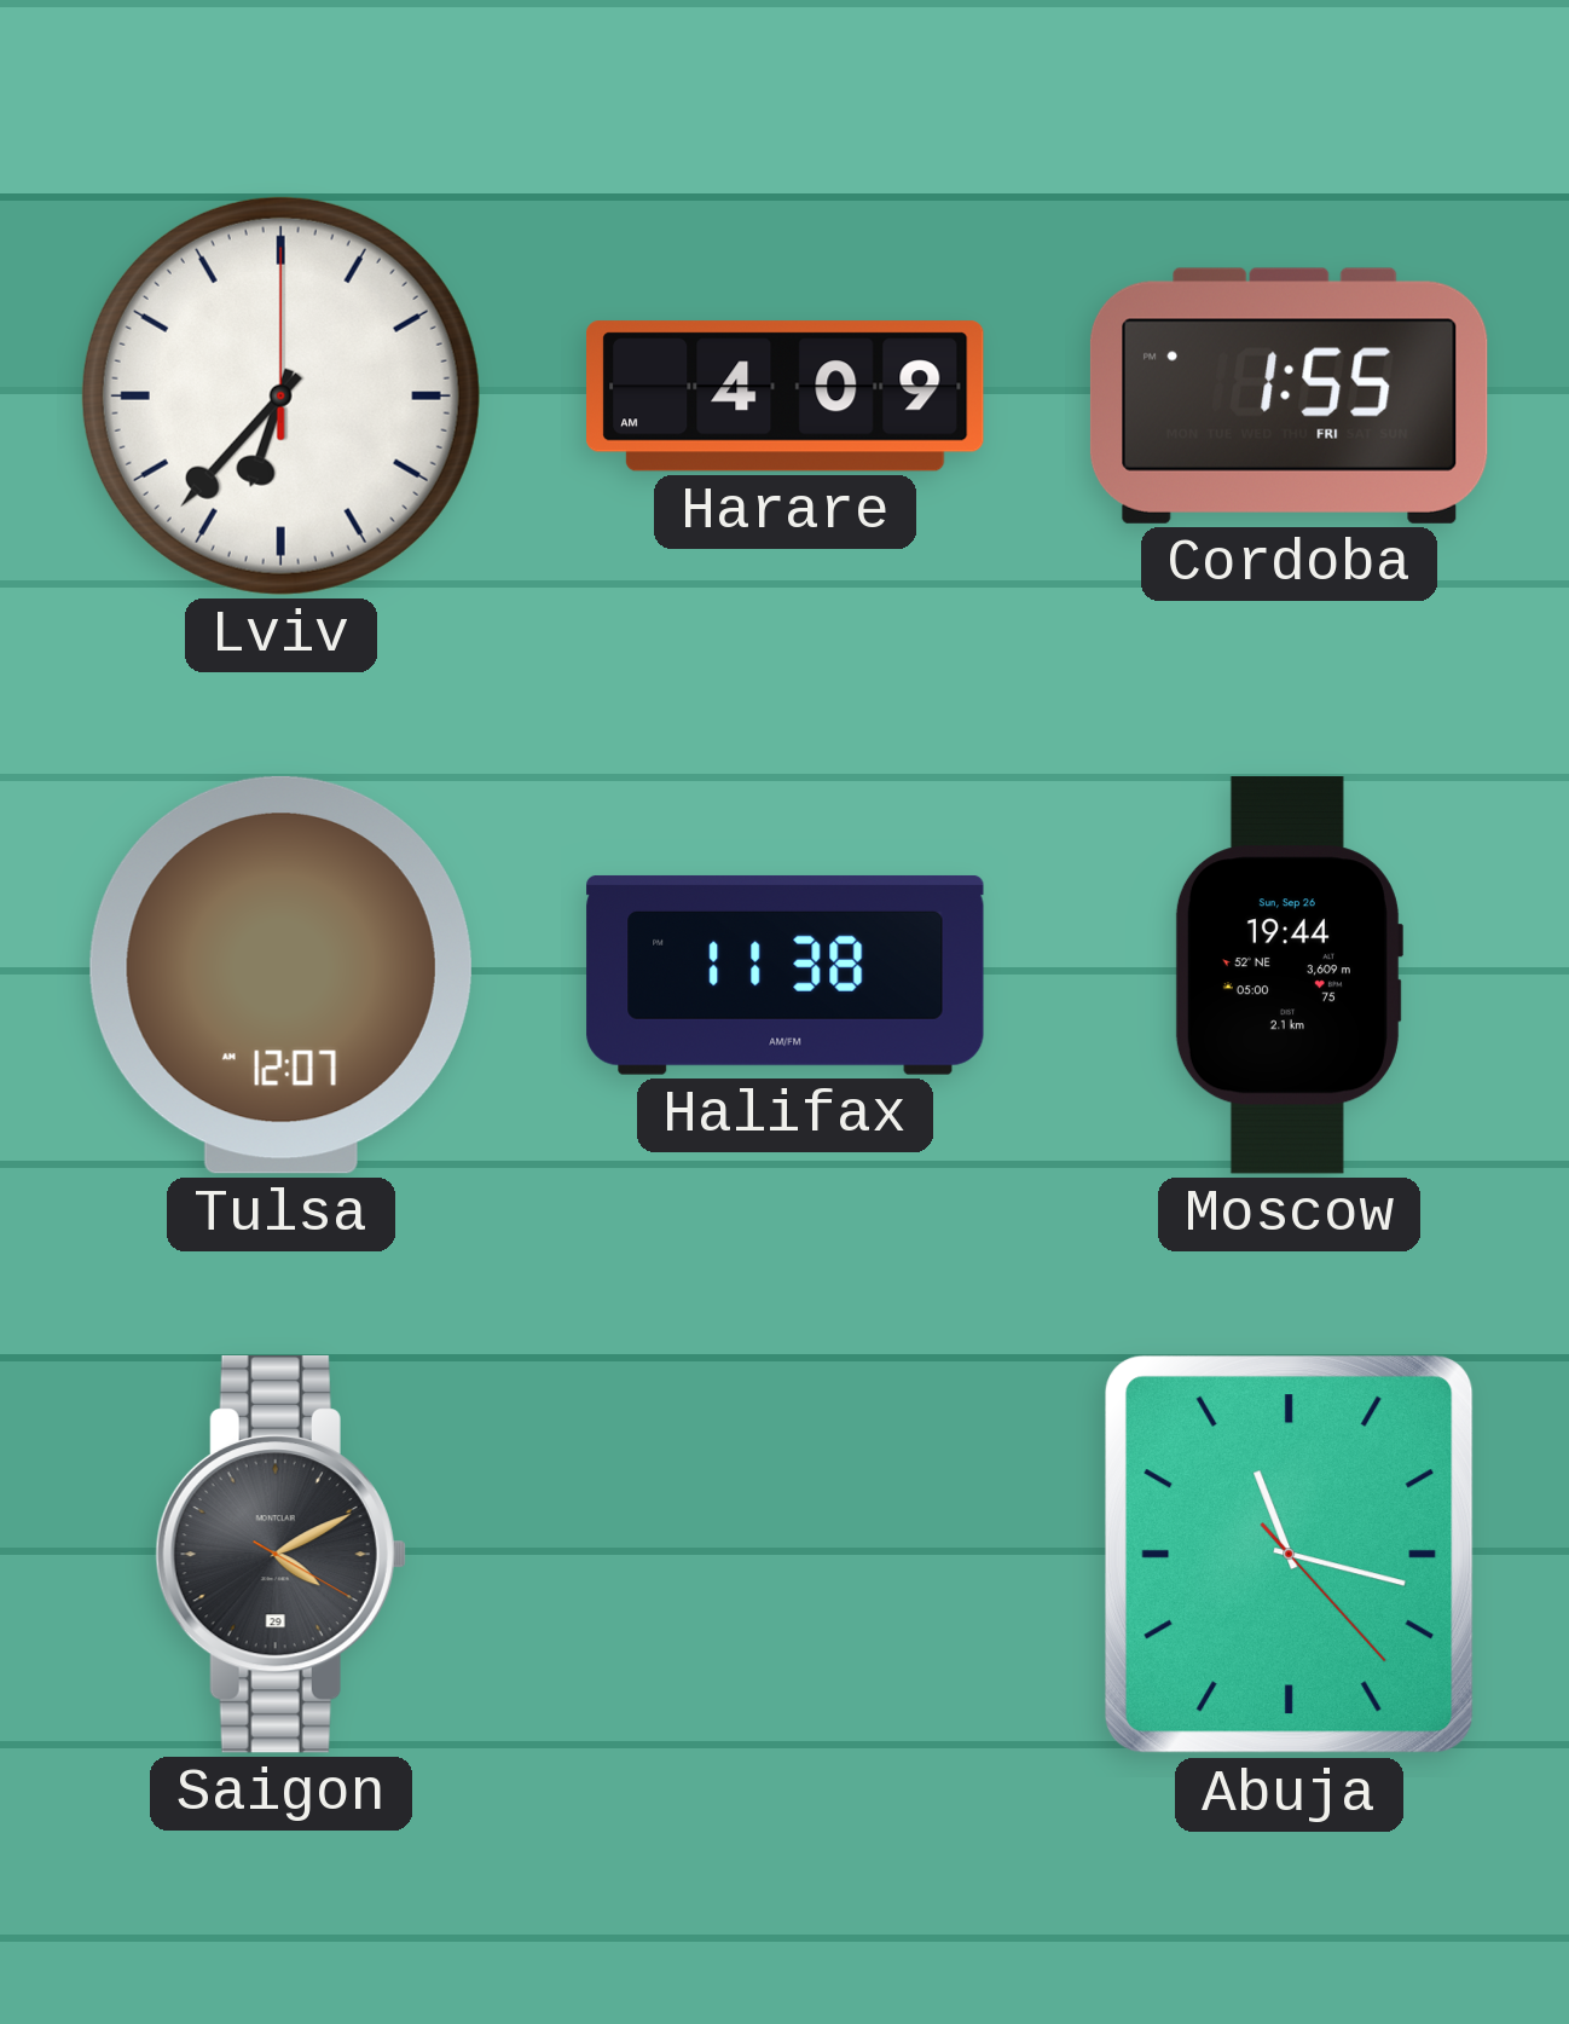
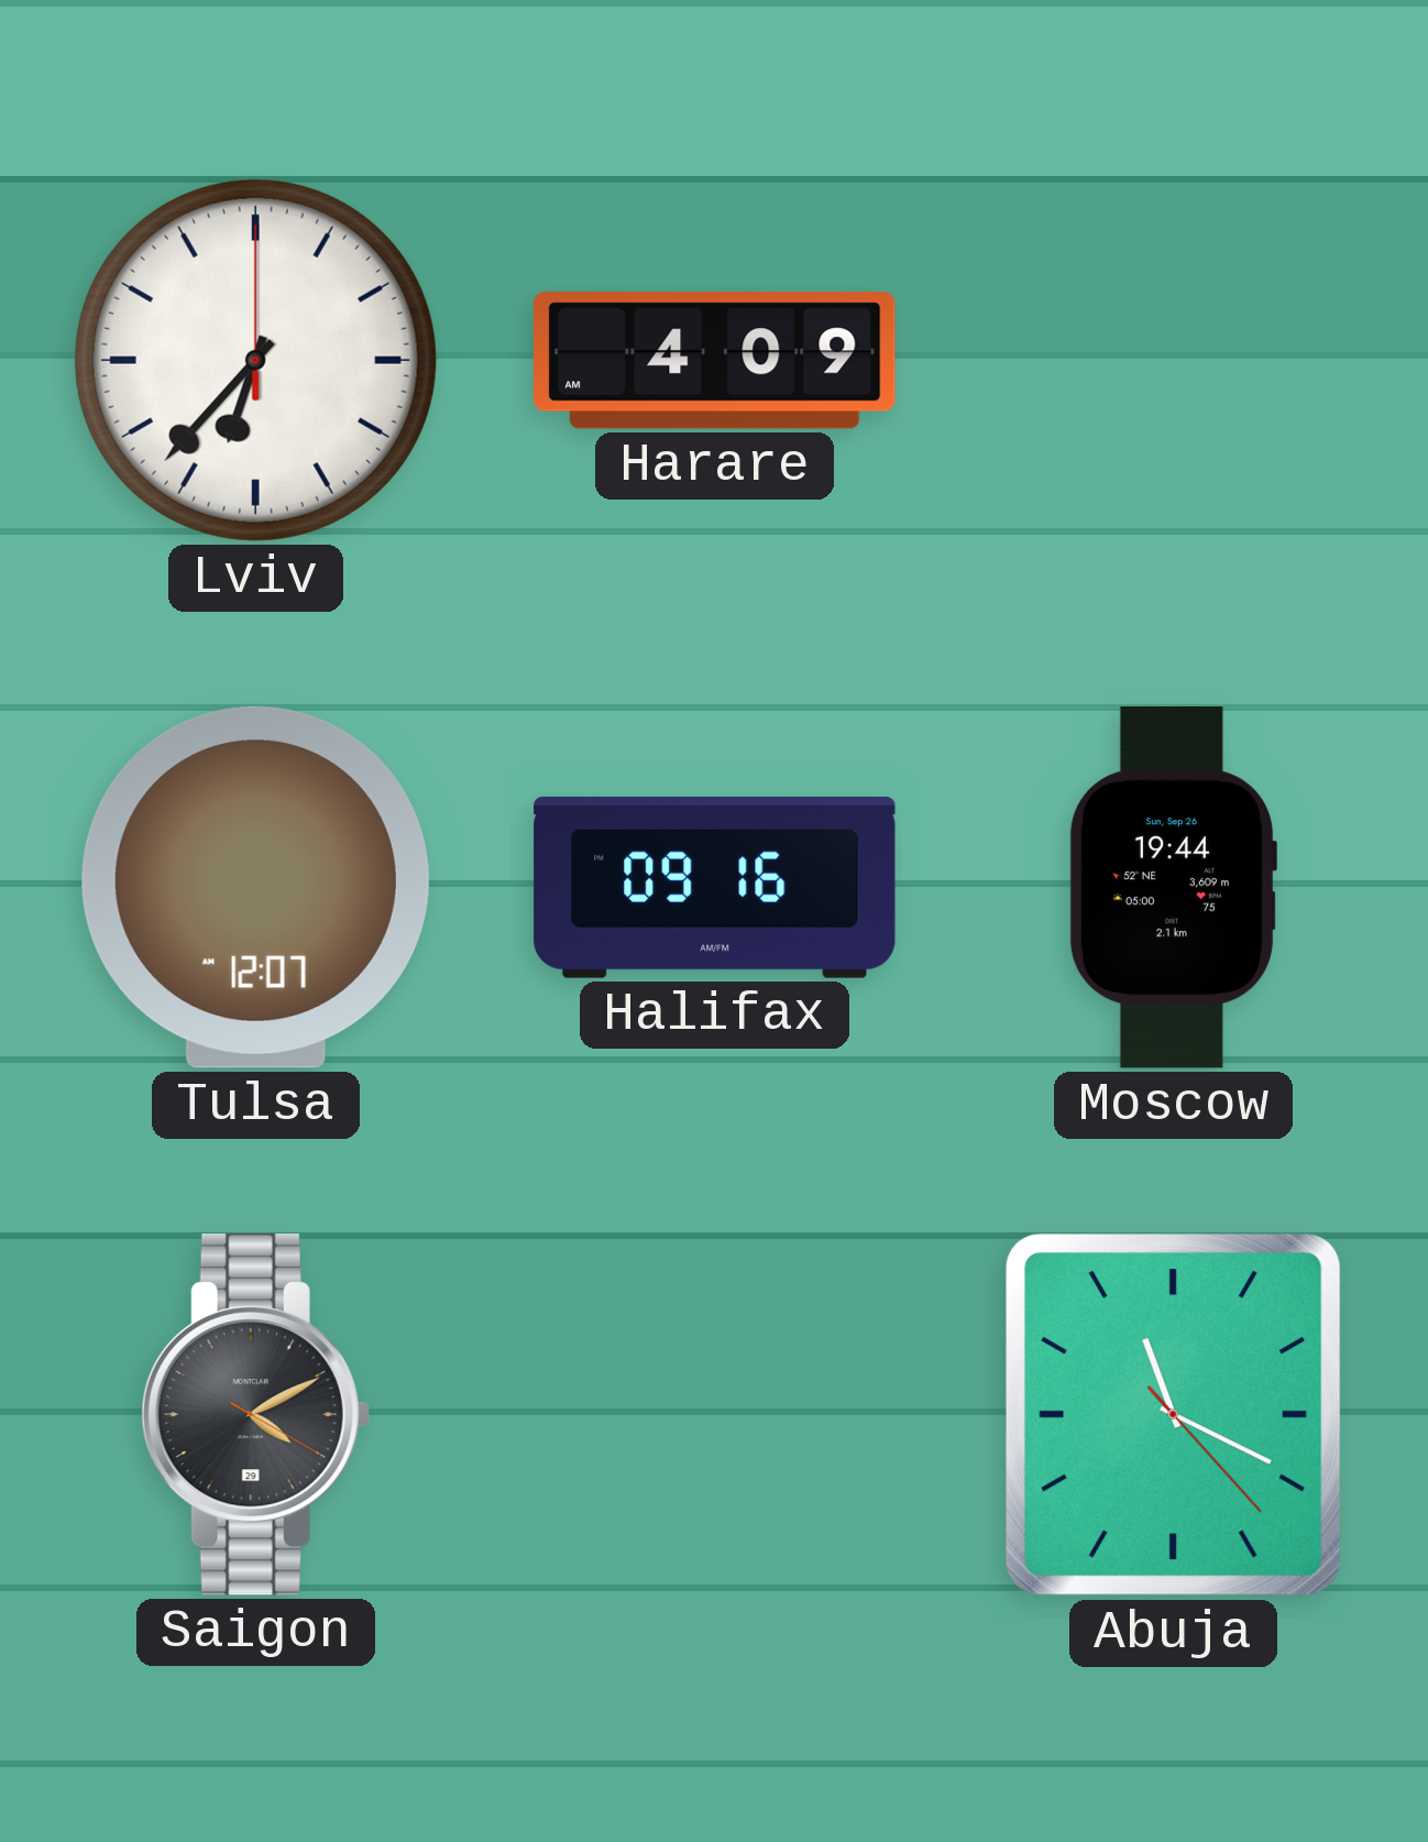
Cordoba: 1:55 -> none (1289, 395)
Halifax: 11:38 -> 09:16 (715, 887)
Abuja: 11:17 -> 11:19 (1174, 1415)
